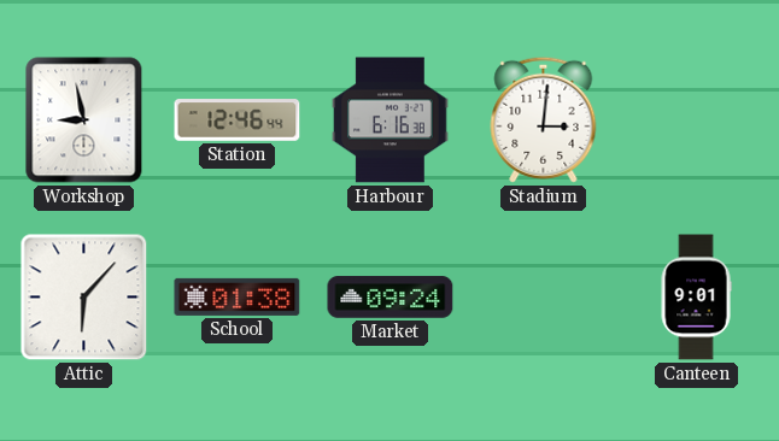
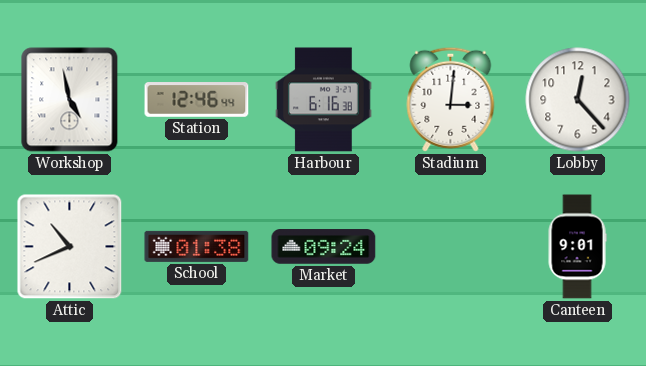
Workshop: 8:58 -> 4:58 (70, 100)
Lobby: none -> 12:23 (578, 100)
Attic: 6:07 -> 10:41 (70, 247)
